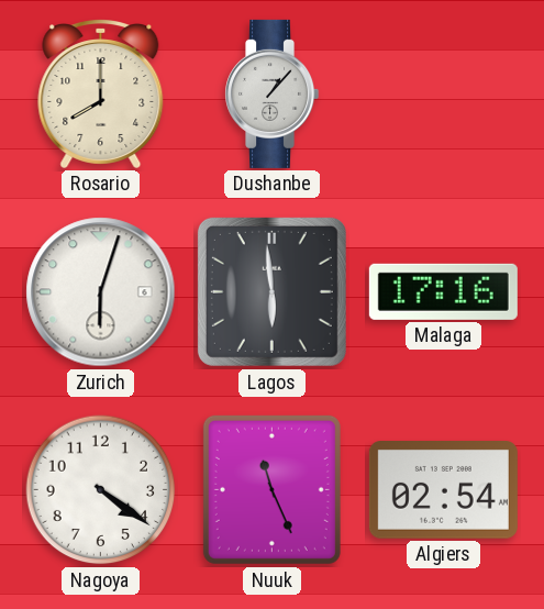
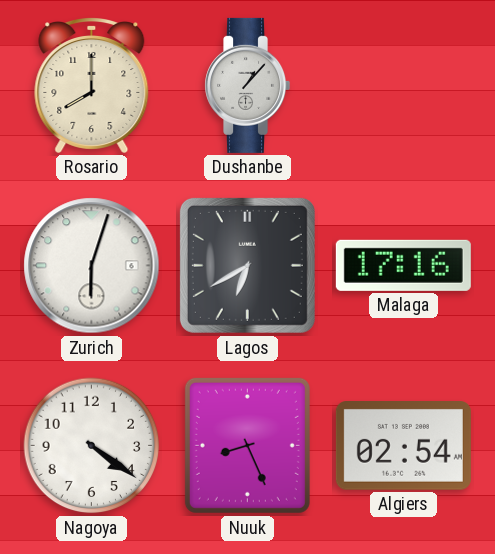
Lagos: 5:59 -> 6:40 (247, 265)
Nuuk: 11:26 -> 8:26 (247, 445)
